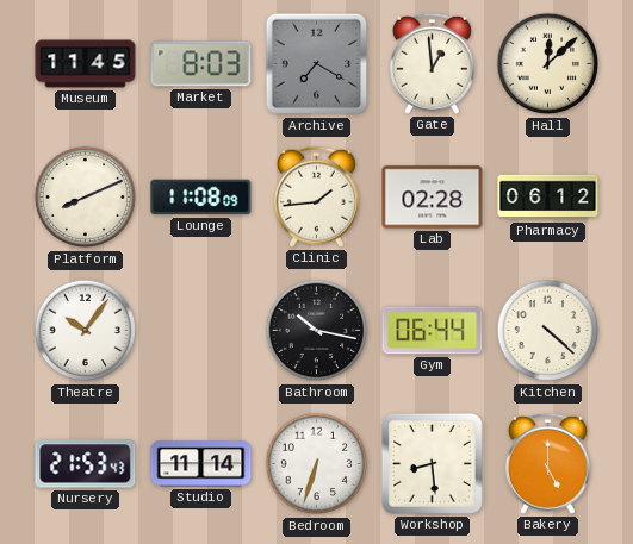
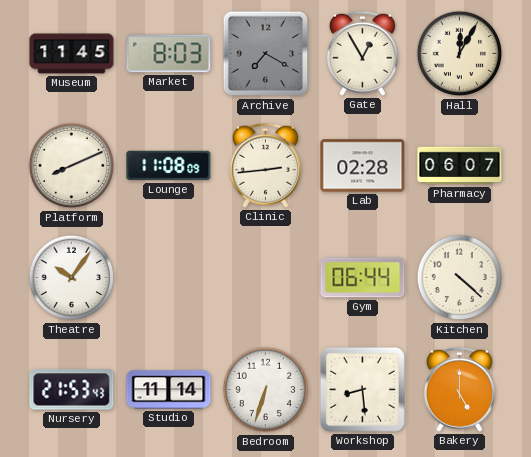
Gate: 12:59 -> 12:55 (362, 53)
Hall: 12:08 -> 12:05 (460, 54)
Clinic: 1:44 -> 2:44 (265, 165)
Pharmacy: 06:12 -> 06:07 (460, 166)
Bathroom: 10:17 -> none (317, 331)
